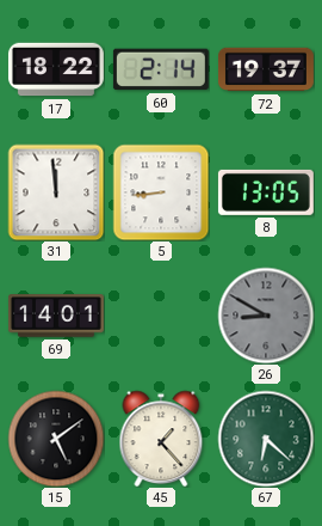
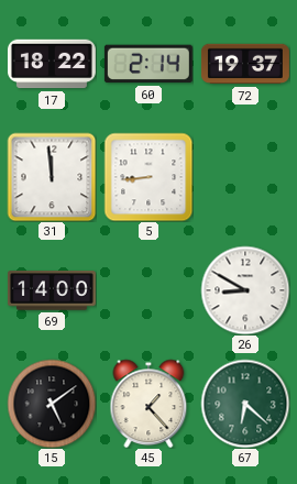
8: 13:05 -> none (266, 192)
69: 14:01 -> 14:00 (52, 290)
26 dial: grey -> white (245, 290)
